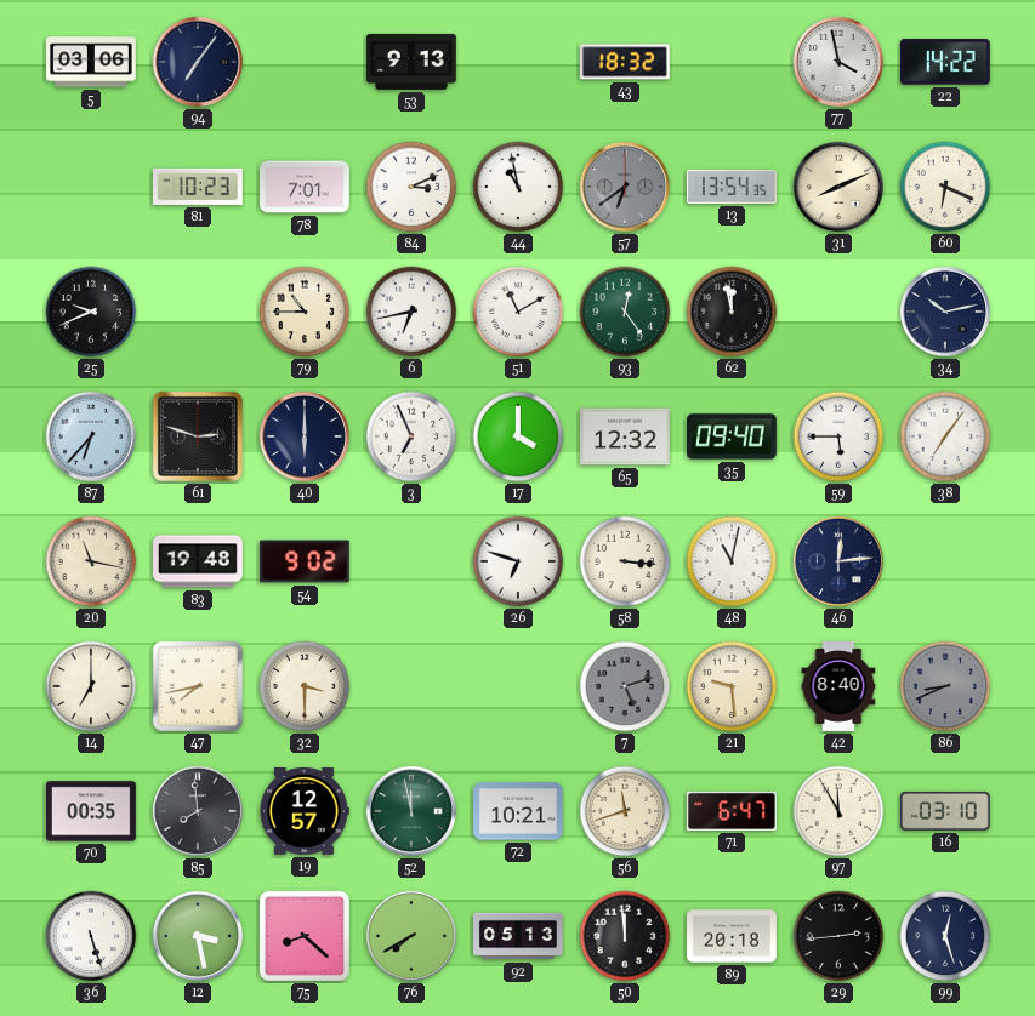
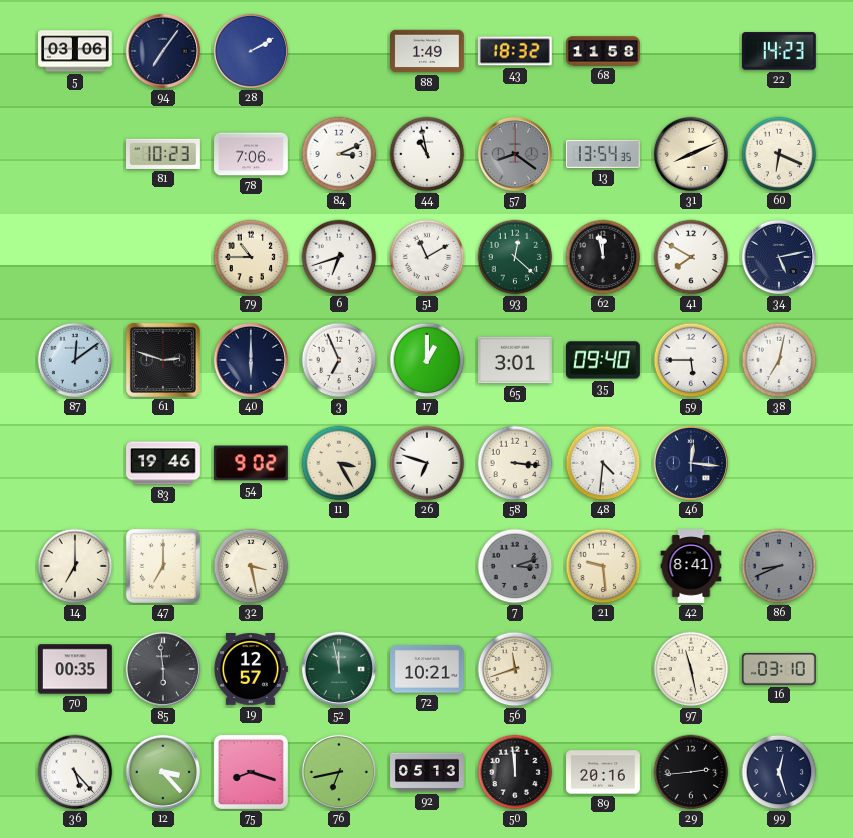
28: none -> 2:10 (251, 51)
53: 9:13 -> none (411, 62)
88: none -> 1:49 (428, 51)
68: none -> 11:58 (604, 51)
77: 3:58 -> none (838, 62)
22: 14:22 -> 14:23 (779, 51)
78: 7:01 -> 7:06 (252, 154)
57: 6:39 -> 8:21 (515, 154)
25: 9:41 -> none (91, 312)
6: 6:43 -> 6:42 (339, 257)
93: 12:24 -> 12:22 (515, 257)
41: none -> 7:50 (691, 257)
34: 10:13 -> 5:13 (779, 257)
87: 6:37 -> 12:09 (75, 360)
17: 4:00 -> 1:00 (427, 360)
65: 12:32 -> 3:01 (515, 360)
38: 7:06 -> 7:02 (779, 360)
20: 11:17 -> none (91, 561)
83: 19:48 -> 19:46 (164, 463)
11: none -> 3:25 (339, 463)
48: 11:02 -> 4:31 (603, 463)
46: 12:14 -> 12:16 (691, 463)
47: 7:43 -> 7:00 (163, 566)
32: 3:30 -> 3:28 (251, 566)
7: 5:12 -> 3:12 (515, 566)
42: 8:40 -> 8:41 (691, 567)
85: 7:59 -> 5:59 (163, 669)
71: 6:47 -> none (732, 811)
97: 11:55 -> 11:28 (691, 669)
36: 5:27 -> 5:23 (75, 772)
12: 3:28 -> 3:23 (163, 772)
75: 8:22 -> 8:18 (251, 772)
76: 7:40 -> 6:43 (339, 772)
89: 20:18 -> 20:16 (604, 772)
